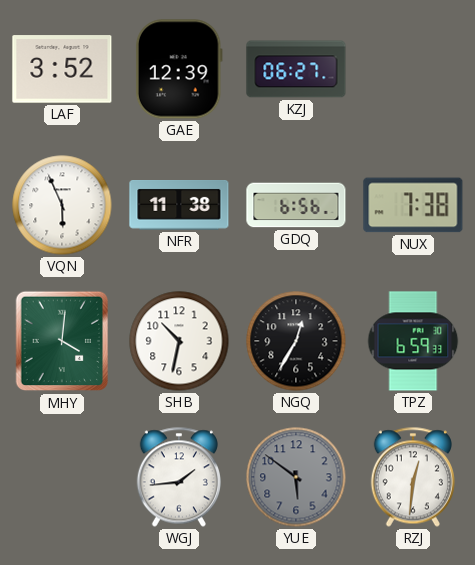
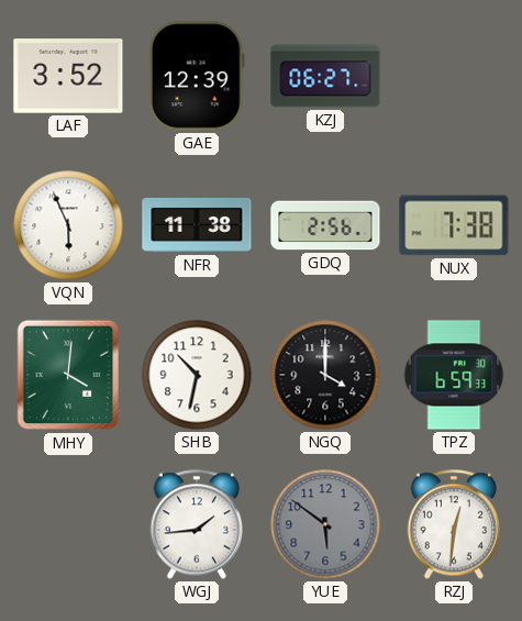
GDQ: 6:56 -> 2:56 (325, 225)
NGQ: 12:35 -> 4:00 (325, 375)
